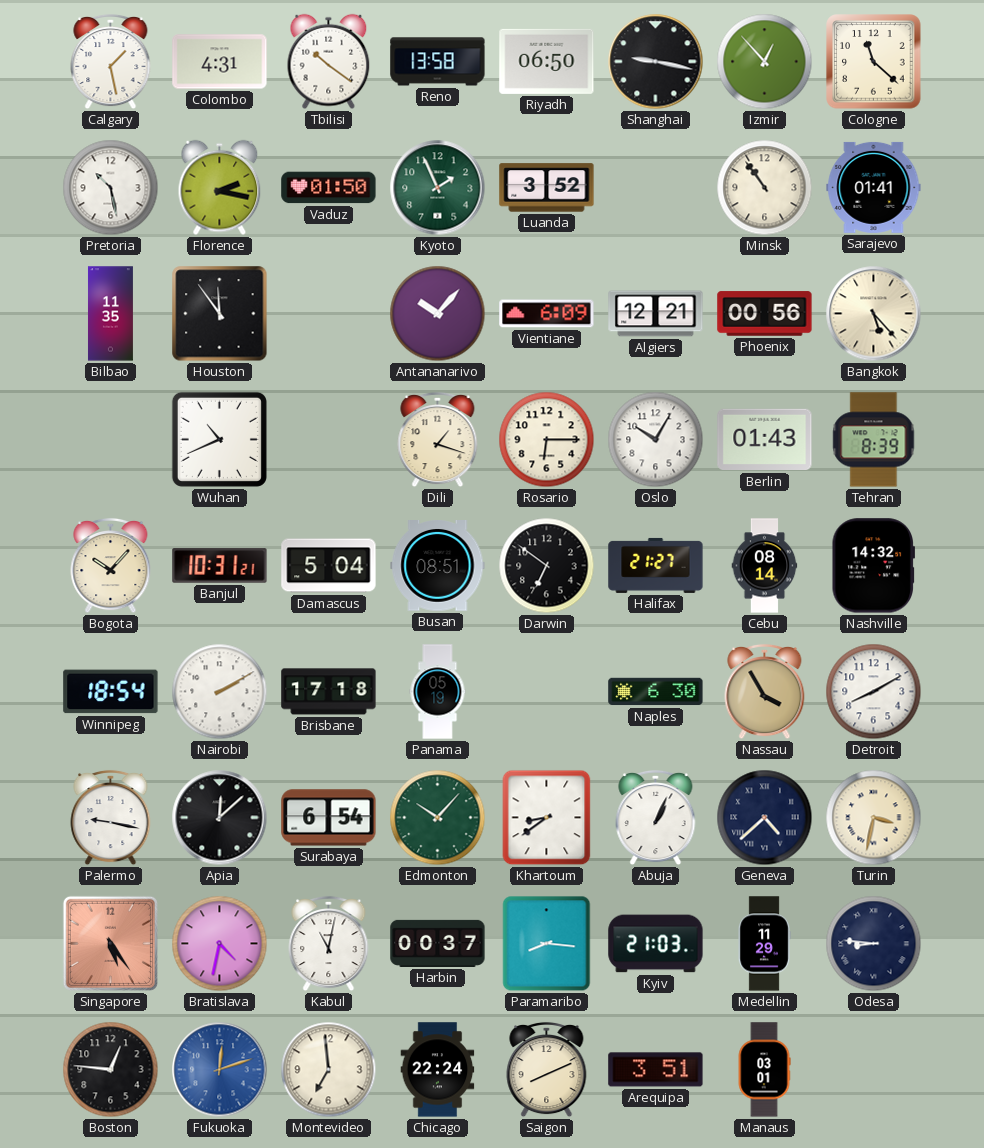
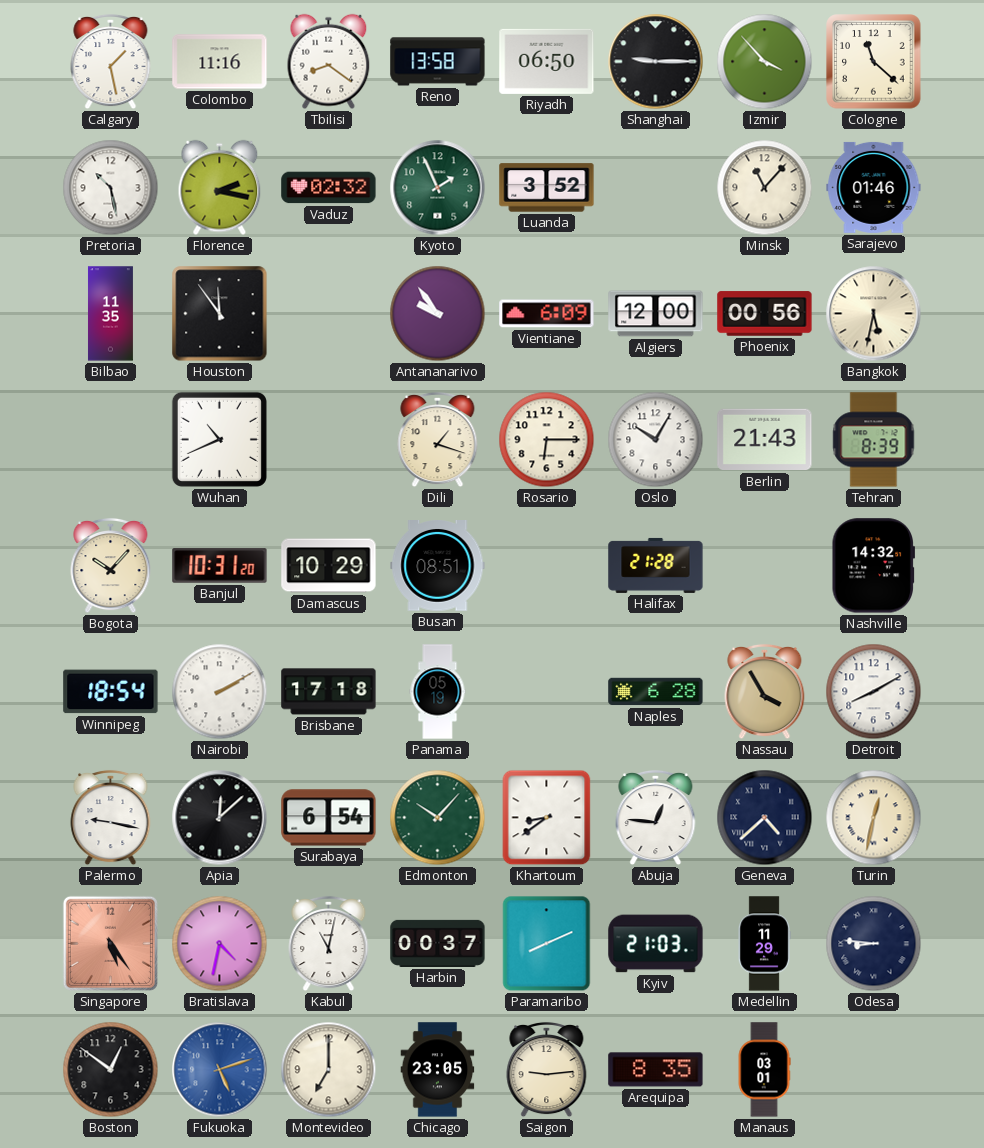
Colombo: 4:31 -> 11:16 (220, 62)
Tbilisi: 10:21 -> 8:21 (329, 62)
Shanghai: 9:17 -> 9:15 (656, 62)
Izmir: 12:53 -> 3:53 (765, 62)
Vaduz: 01:50 -> 02:32 (329, 188)
Minsk: 10:54 -> 11:07 (765, 188)
Sarajevo: 01:41 -> 01:46 (874, 187)
Antananarivo: 10:07 -> 9:54 (438, 314)
Algiers: 12:21 -> 12:00 (656, 314)
Bangkok: 5:23 -> 5:32 (874, 314)
Berlin: 01:43 -> 21:43 (765, 440)
Banjul: 10:31:21 -> 10:31:20 (220, 566)
Damascus: 5:04 -> 10:29 (329, 566)
Darwin: 6:51 -> none (547, 566)
Halifax: 21:27 -> 21:28 (656, 565)
Cebu: 08:14 -> none (765, 566)
Naples: 6:30 -> 6:28 (656, 692)
Abuja: 1:04 -> 12:46 (656, 818)
Turin: 3:32 -> 12:32 (874, 818)
Paramaribo: 8:16 -> 8:11 (547, 944)
Boston: 12:46 -> 12:51 (111, 1070)
Fukuoka: 12:12 -> 5:12 (220, 1070)
Montevideo: 6:59 -> 7:00 (329, 1070)
Chicago: 22:24 -> 23:05 (438, 1070)
Saigon: 8:11 -> 9:14 (547, 1070)
Arequipa: 3:51 -> 8:35 (656, 1070)
